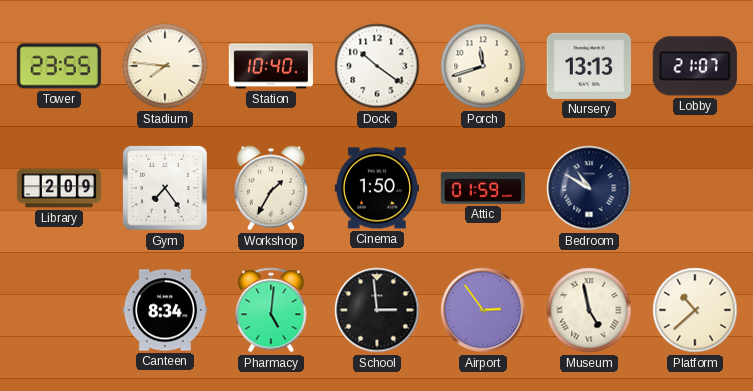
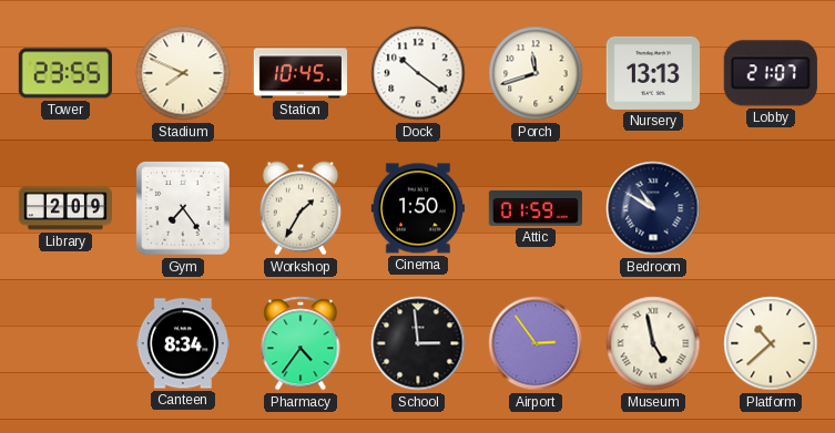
Stadium: 7:46 -> 7:49 (183, 73)
Station: 10:40 -> 10:45 (301, 73)
Pharmacy: 5:01 -> 4:36 (301, 343)
